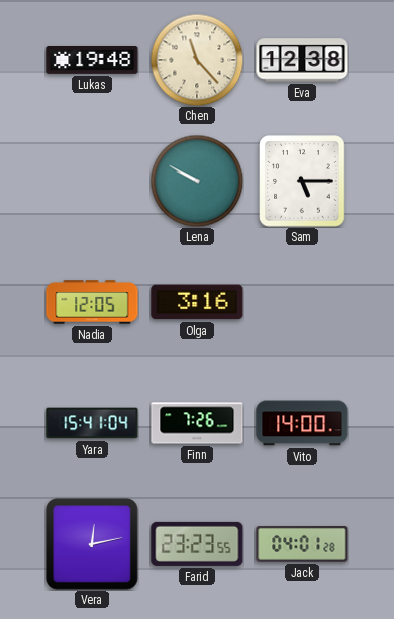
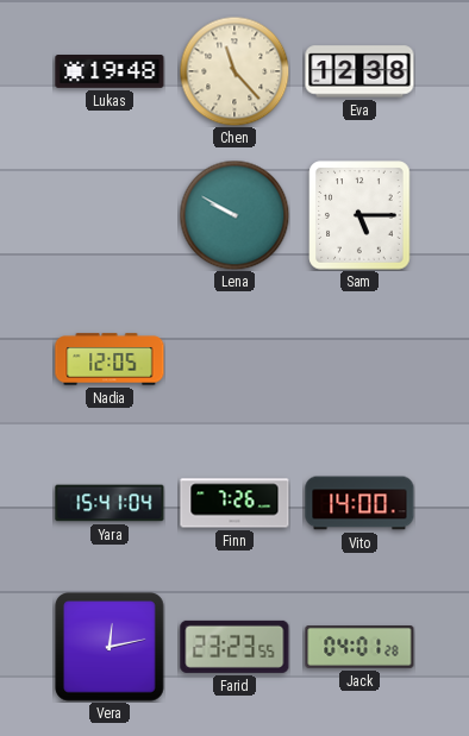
Olga: 3:16 -> none (197, 302)
